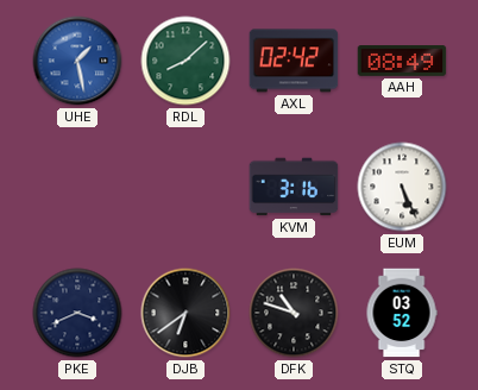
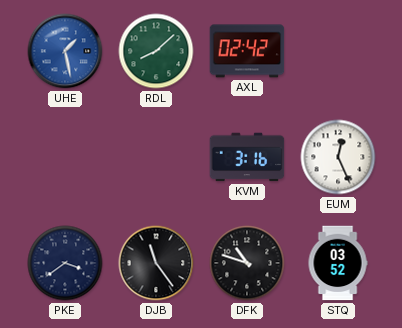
AAH: 08:49 -> none (402, 62)
EUM: 5:26 -> 12:26 (338, 157)
PKE: 3:41 -> 3:39 (65, 263)
DJB: 6:39 -> 11:24 (156, 263)
